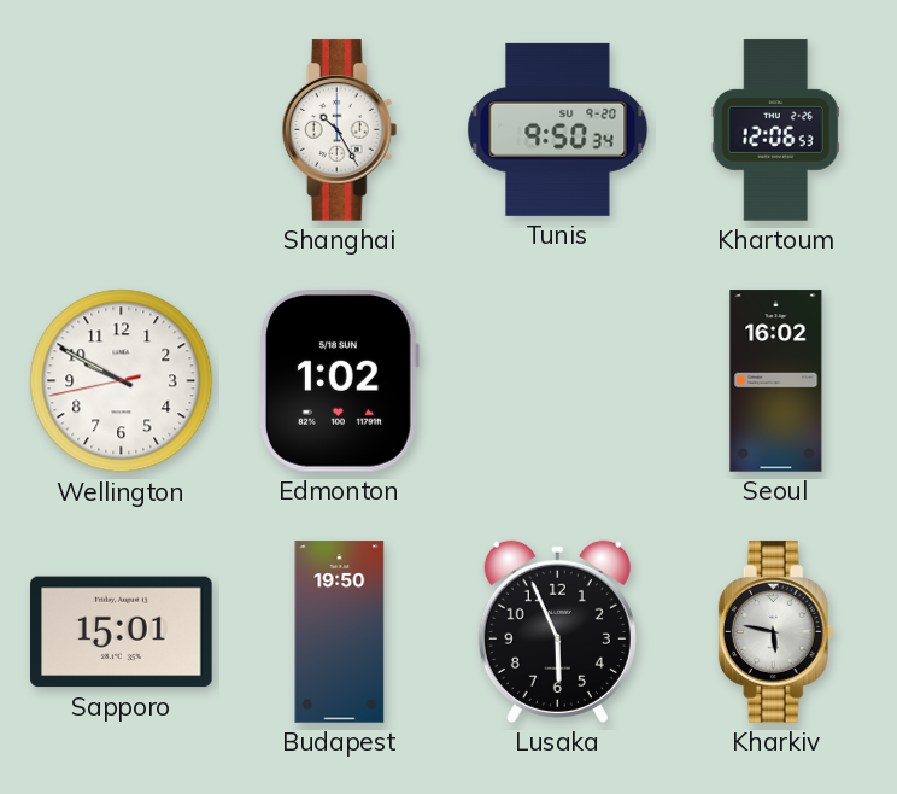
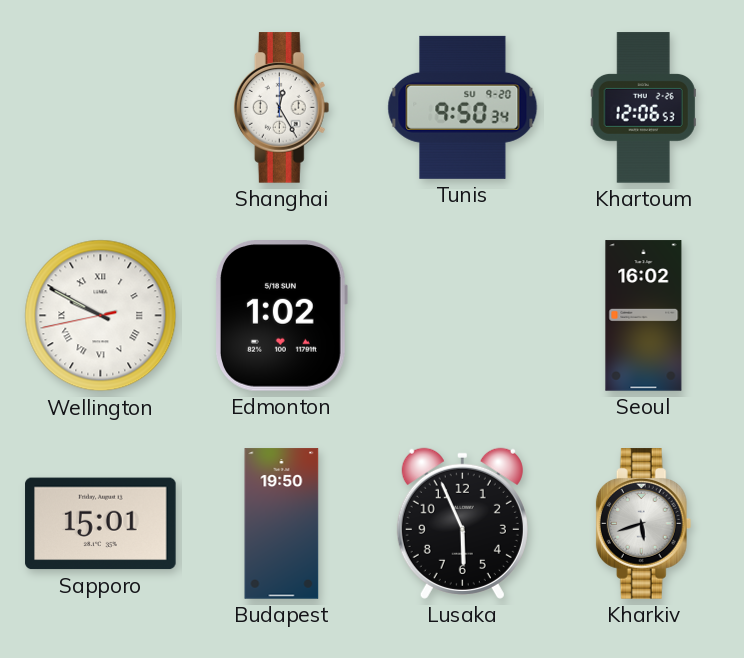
Shanghai: 10:25 -> 12:25 (282, 108)
Wellington numerals: Arabic -> Roman (101, 316)
Kharkiv: 5:47 -> 5:42 (644, 524)
